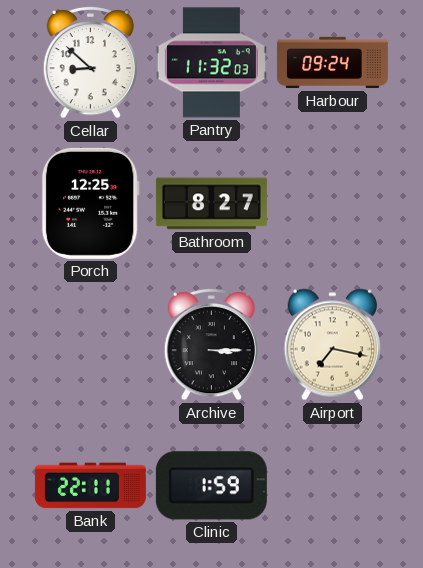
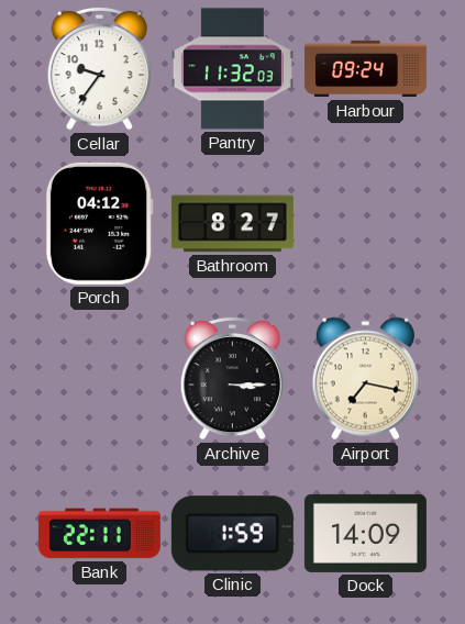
Cellar: 8:52 -> 9:36 (99, 68)
Porch: 12:25 -> 04:12 (99, 223)
Dock: none -> 14:09 (365, 533)
